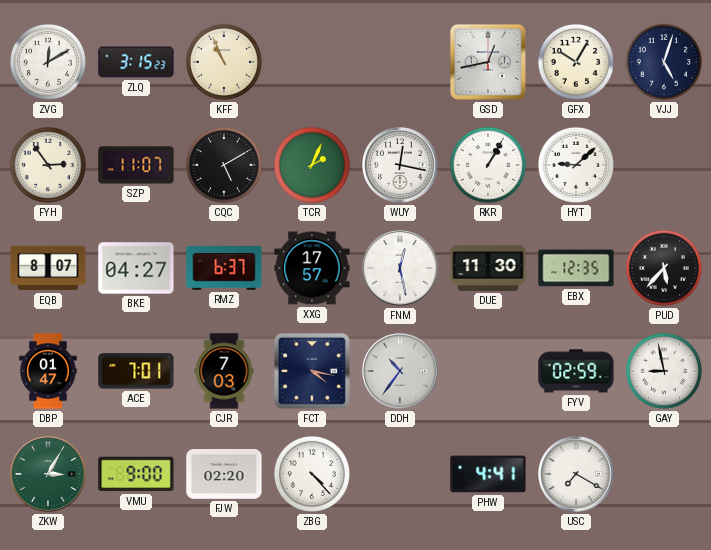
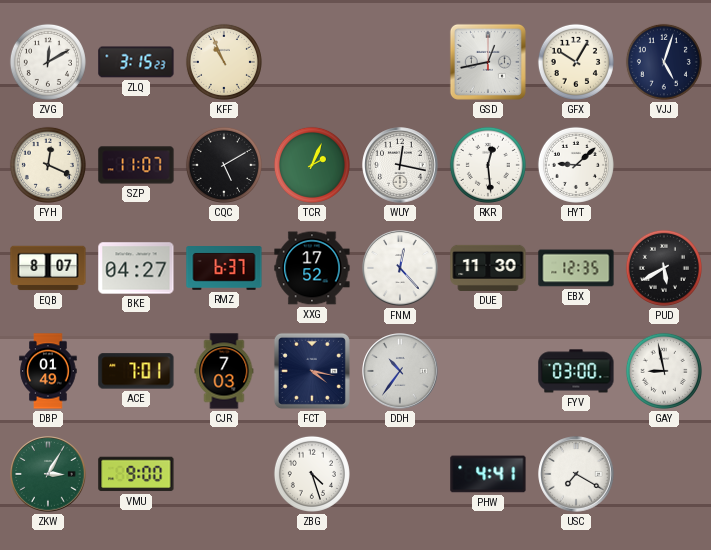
FYH: 2:54 -> 12:19 (48, 165)
RKR: 1:05 -> 12:29 (488, 165)
XXG: 17:57 -> 17:52 (312, 268)
FNM: 12:28 -> 12:23 (400, 268)
PUD: 5:37 -> 5:40 (664, 268)
DBP: 01:47 -> 01:49 (48, 371)
FYV: 02:59 -> 03:00 (576, 371)
FJW: 02:20 -> none (224, 475)
ZBG: 4:23 -> 4:27 (312, 474)
